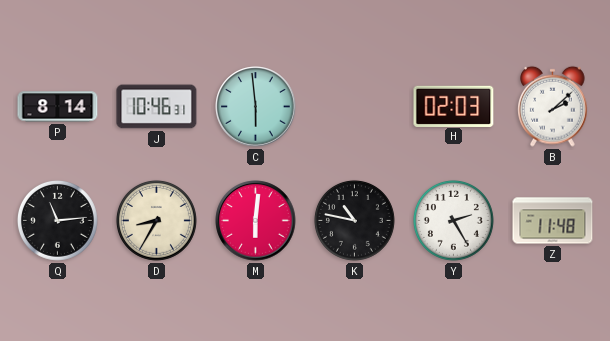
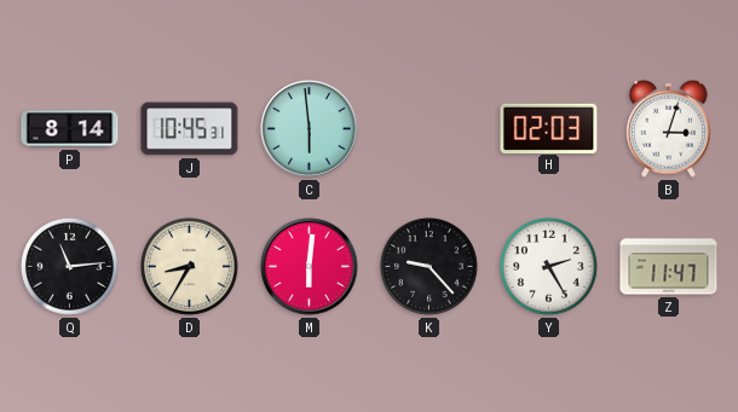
J: 10:46 -> 10:45 (190, 129)
B: 2:08 -> 3:03 (669, 128)
K: 10:47 -> 9:23 (428, 266)
Z: 11:48 -> 11:47 (669, 267)
